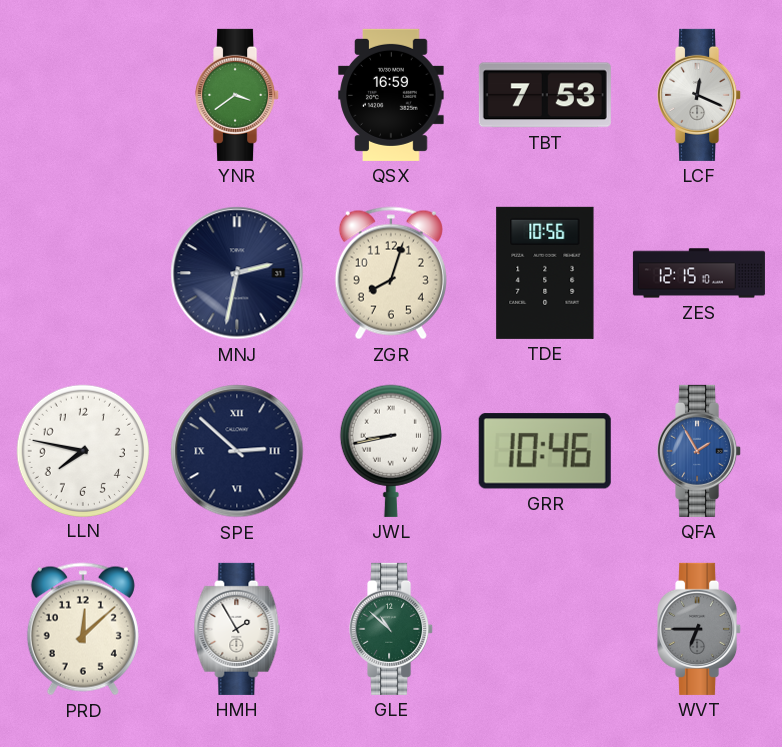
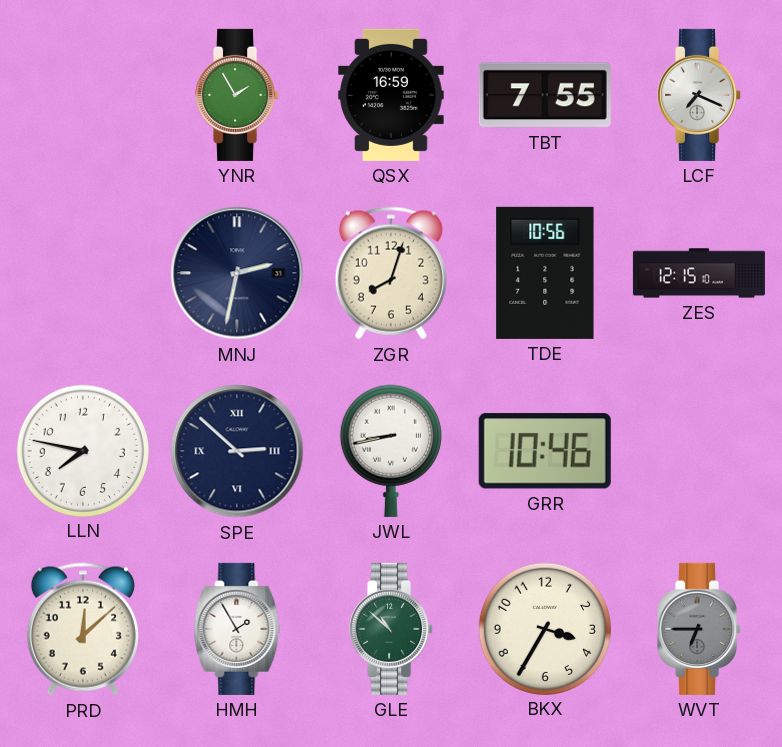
YNR: 3:39 -> 1:55 (238, 95)
TBT: 7:53 -> 7:55 (545, 95)
LCF: 12:19 -> 7:19 (700, 95)
QFA: 1:55 -> none (700, 451)
BKX: none -> 3:35 (544, 628)
